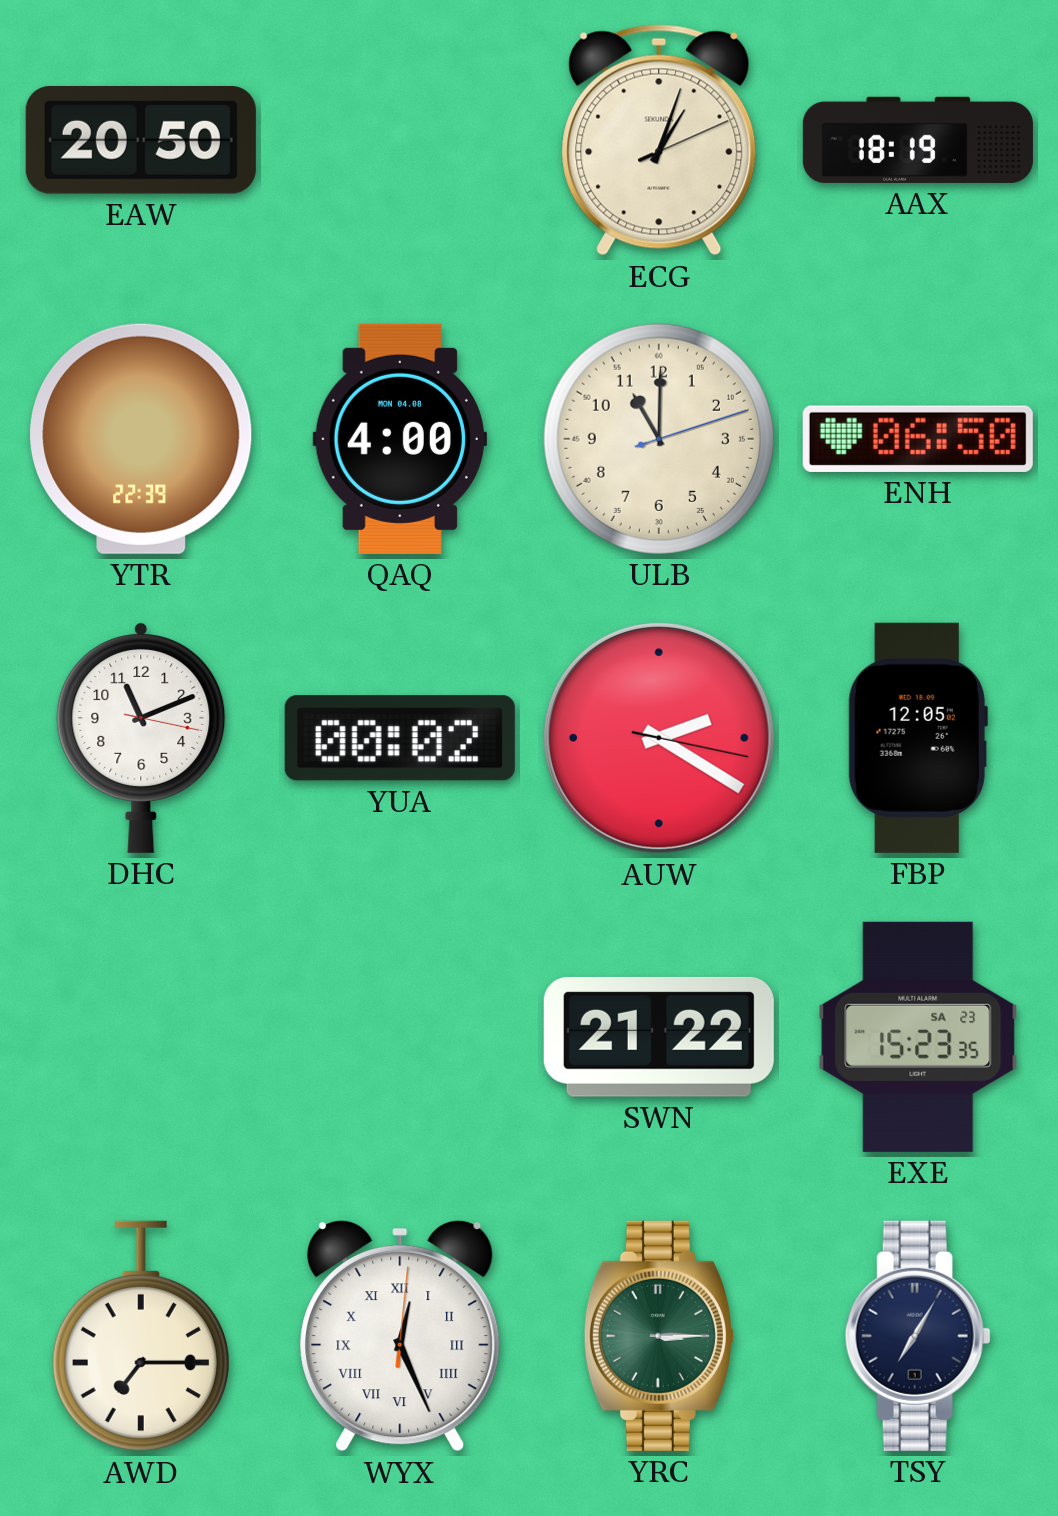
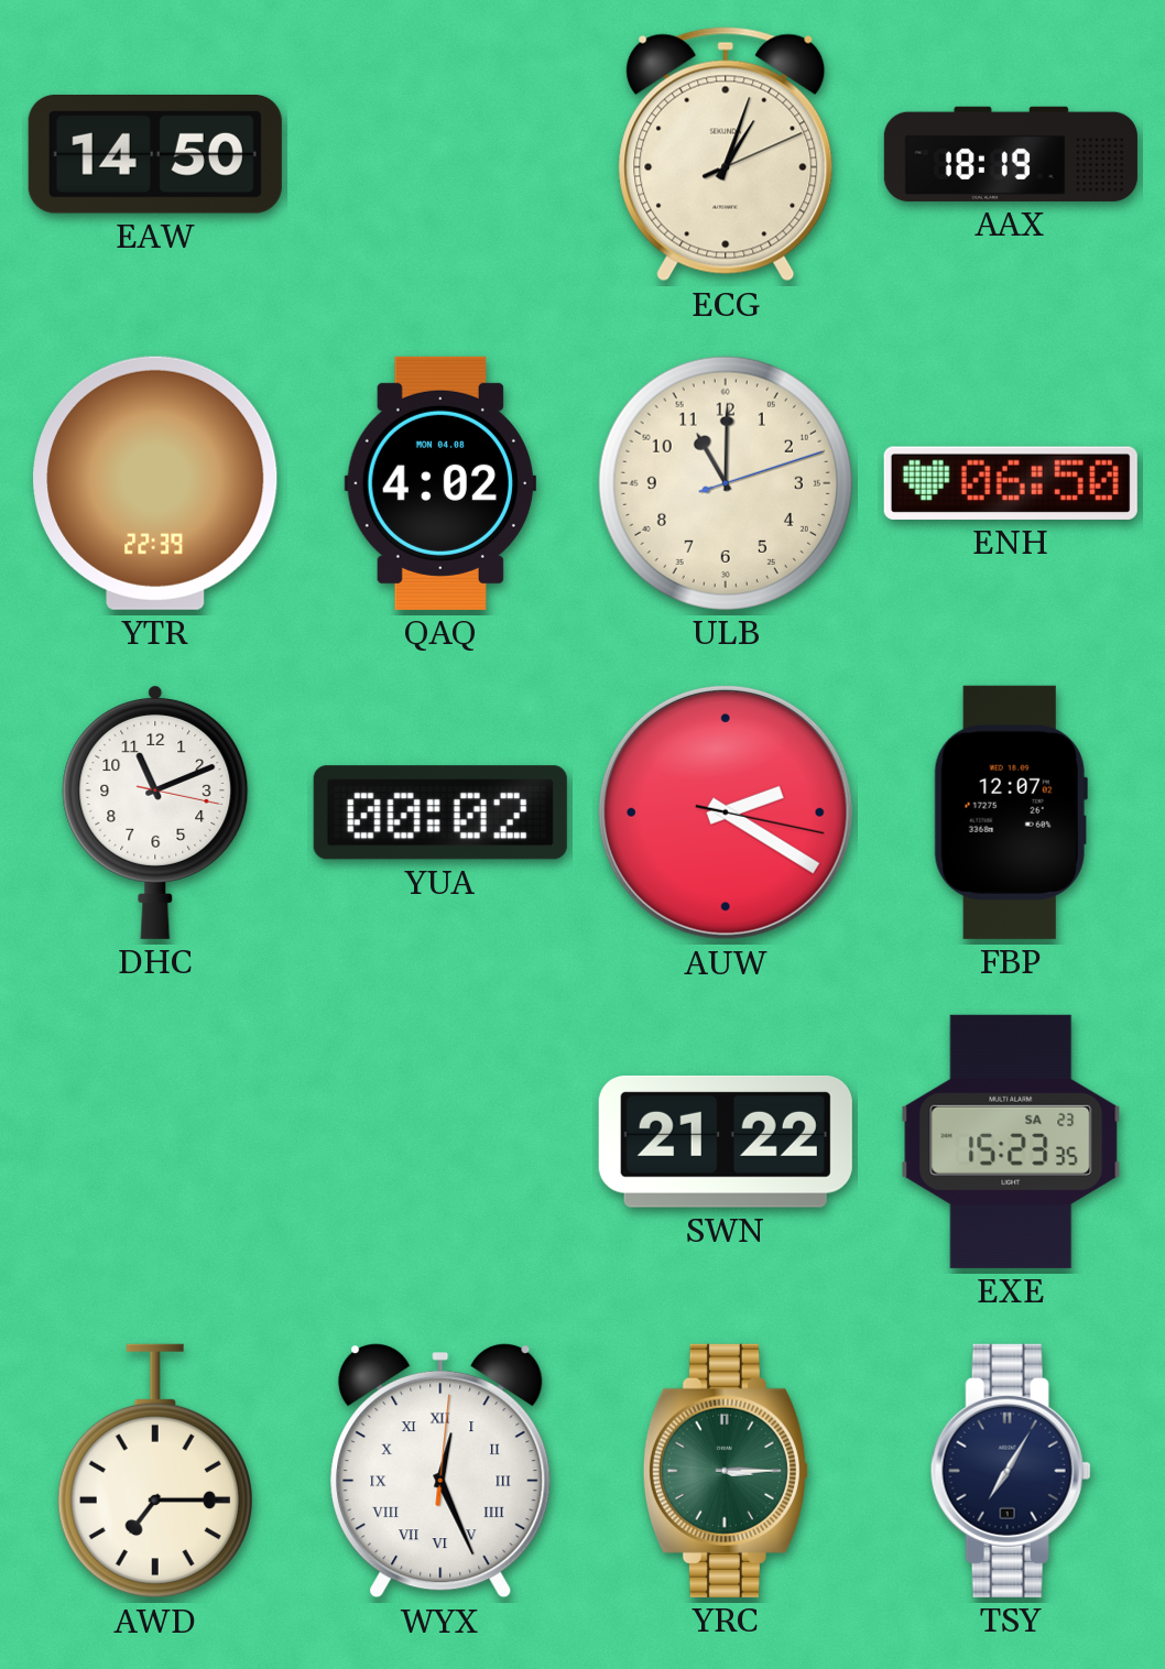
EAW: 20:50 -> 14:50 (155, 155)
QAQ: 4:00 -> 4:02 (440, 483)
FBP: 12:05 -> 12:07 (1011, 812)
